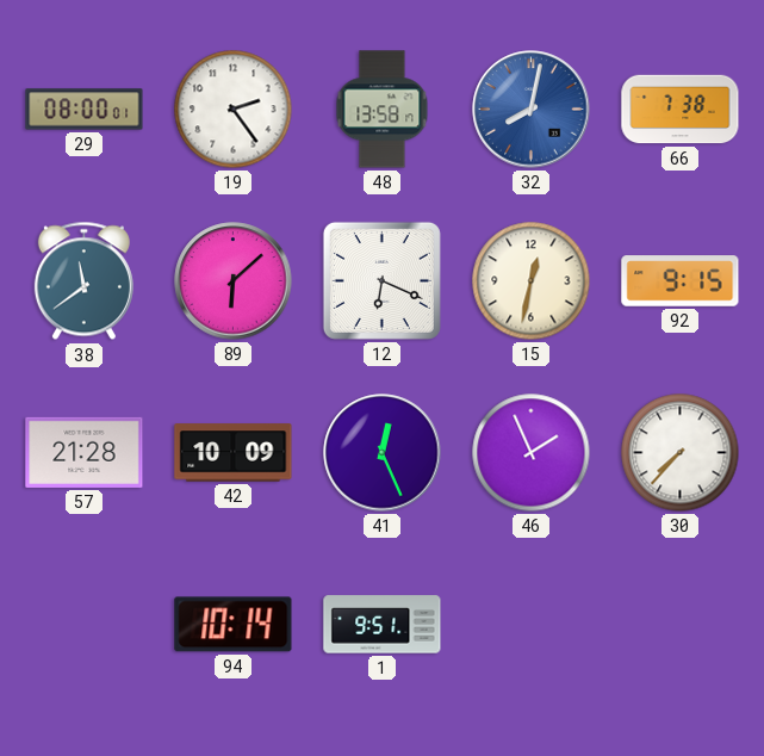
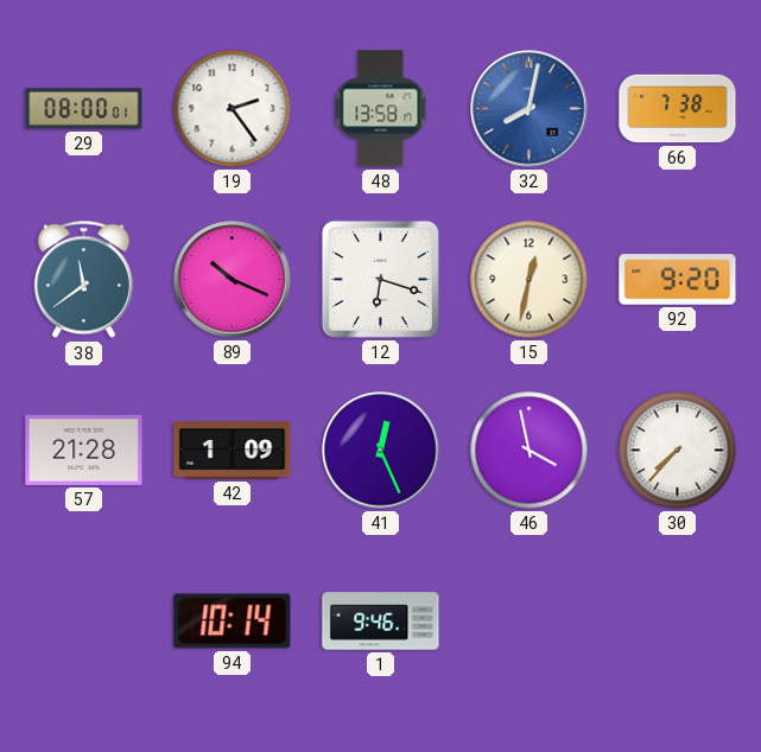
89: 6:08 -> 10:19 (233, 280)
12: 6:19 -> 6:18 (380, 279)
92: 9:15 -> 9:20 (678, 280)
42: 10:09 -> 1:09 (233, 451)
46: 1:56 -> 3:58 (529, 451)
1: 9:51 -> 9:46 (381, 622)
